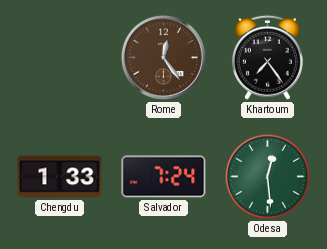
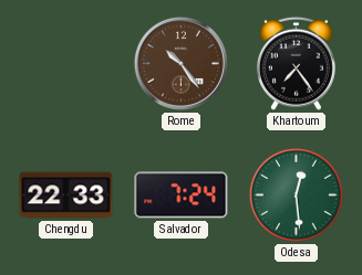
Rome: 12:24 -> 10:24 (180, 63)
Chengdu: 1:33 -> 22:33 (66, 195)
